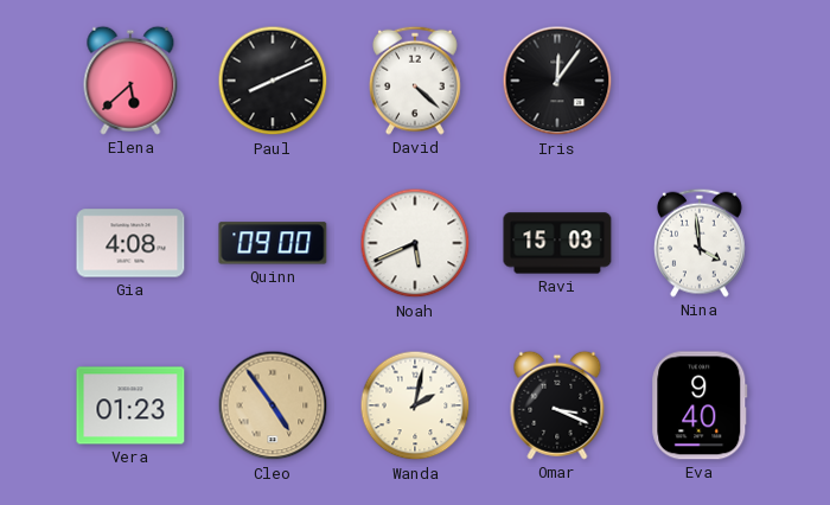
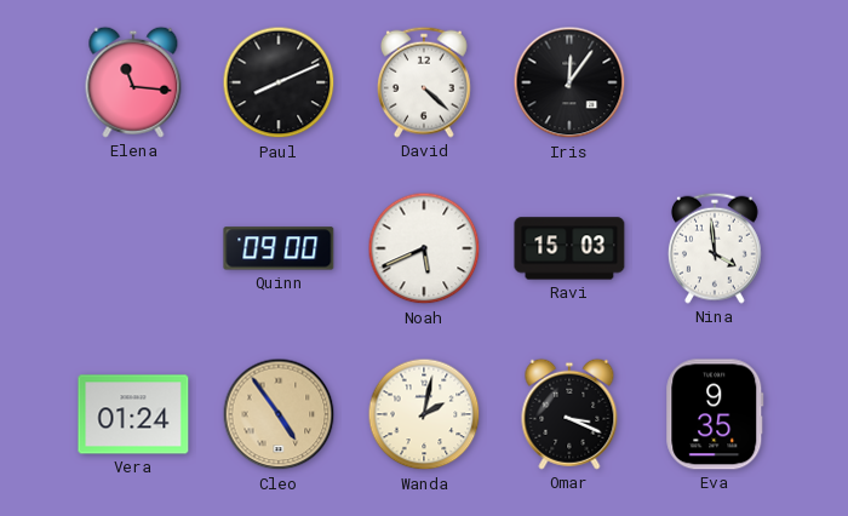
Elena: 5:38 -> 11:16 (133, 82)
Gia: 4:08 -> none (130, 243)
Vera: 01:23 -> 01:24 (133, 414)
Eva: 9:40 -> 9:35 (715, 414)
